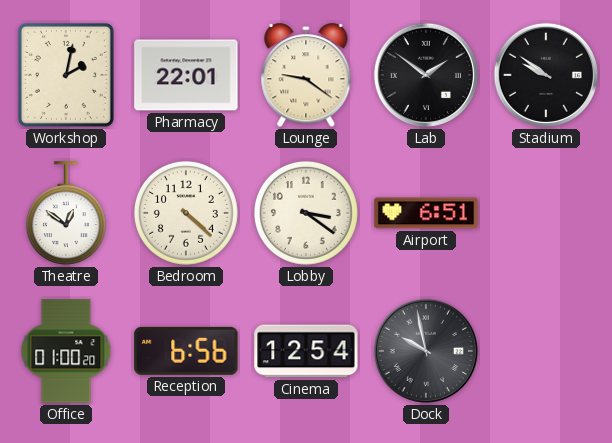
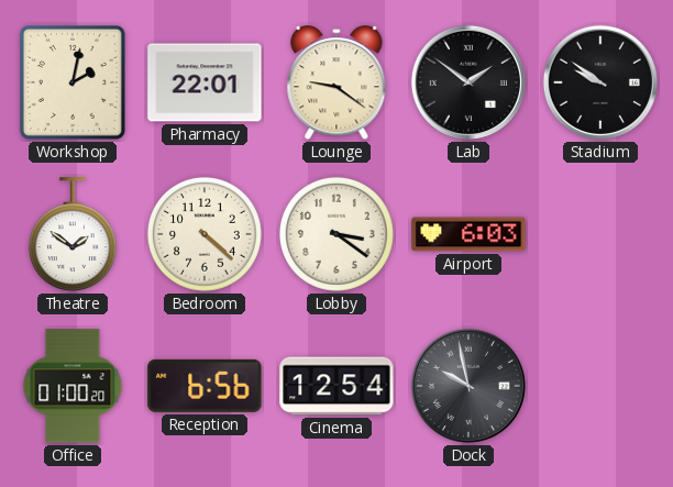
Theatre: 12:51 -> 1:51 (73, 235)
Airport: 6:51 -> 6:03 (468, 234)
